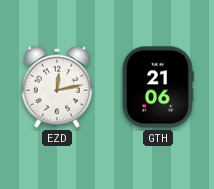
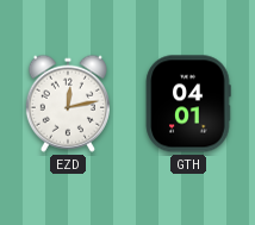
GTH: 21:06 -> 04:01 (188, 104)
